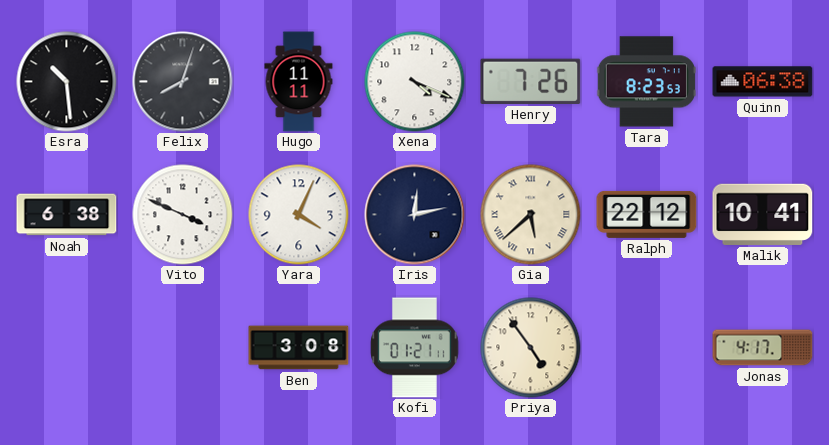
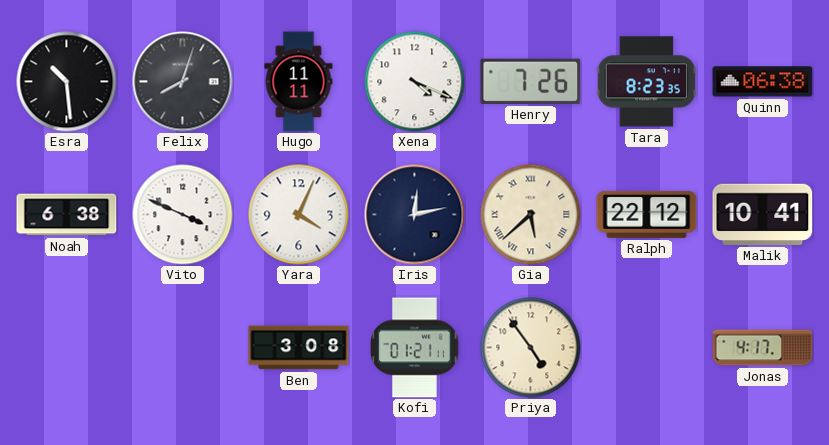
Tara: 8:23:53 -> 8:23:35 (646, 82)
